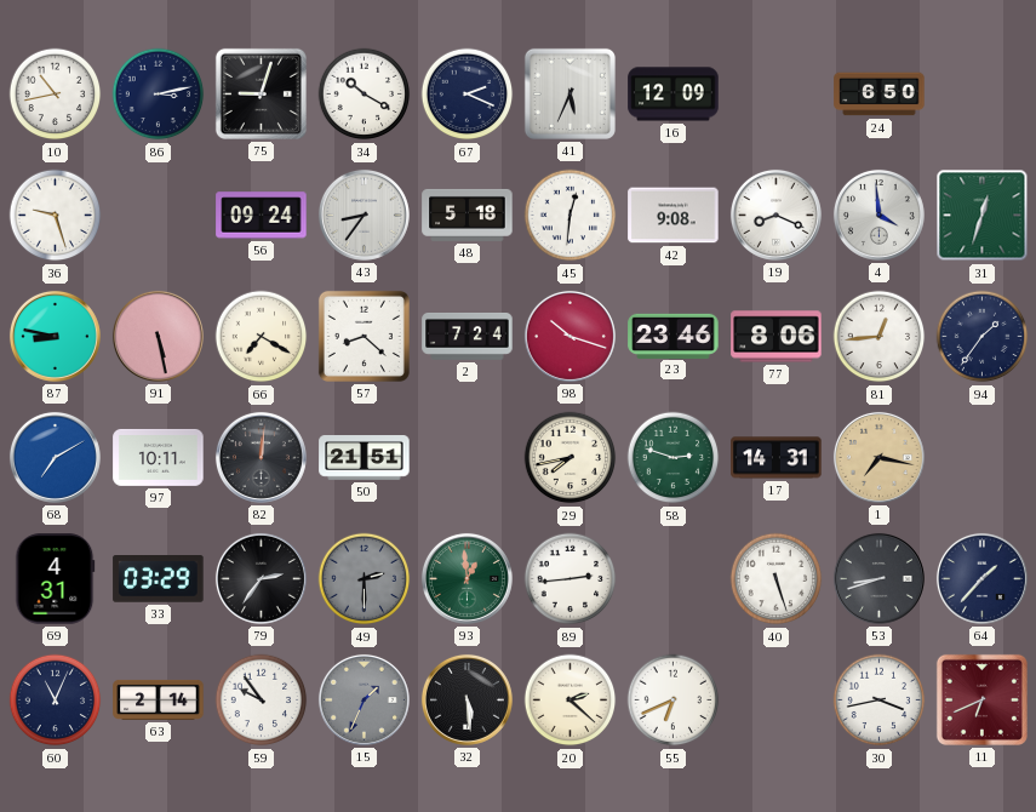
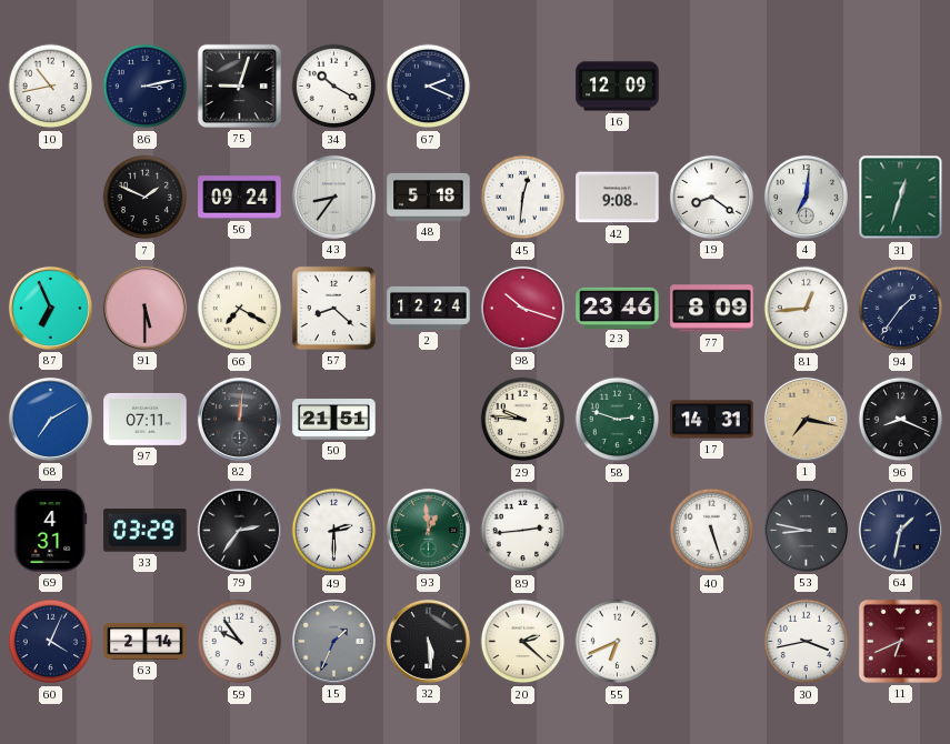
41: 5:34 -> none (569, 93)
24: 6:50 -> none (880, 95)
36: 9:27 -> none (56, 216)
7: none -> 1:49 (146, 198)
19: 8:19 -> 8:21 (711, 197)
4: 3:59 -> 7:01 (806, 197)
87: 8:47 -> 6:56 (50, 308)
91: 5:28 -> 5:30 (144, 308)
2: 7:24 -> 12:24 (429, 309)
77: 8:06 -> 8:09 (712, 309)
97: 10:11 -> 07:11 (146, 419)
29: 7:43 -> 9:46 (523, 420)
96: none -> 8:19 (901, 420)
49 dial: grey -> white (334, 531)
53: 8:42 -> 8:47 (806, 530)
64: 1:37 -> 1:32 (900, 530)
60: 11:04 -> 4:04 (51, 642)
